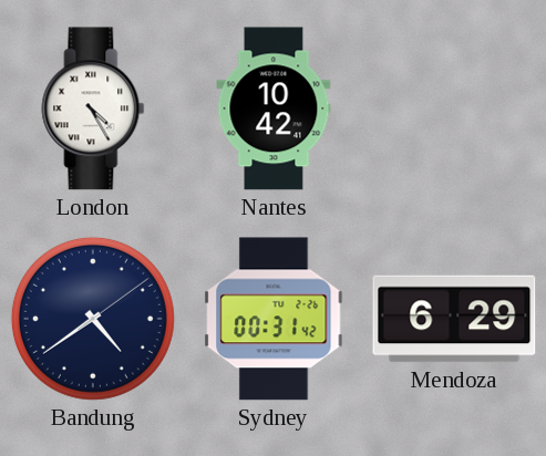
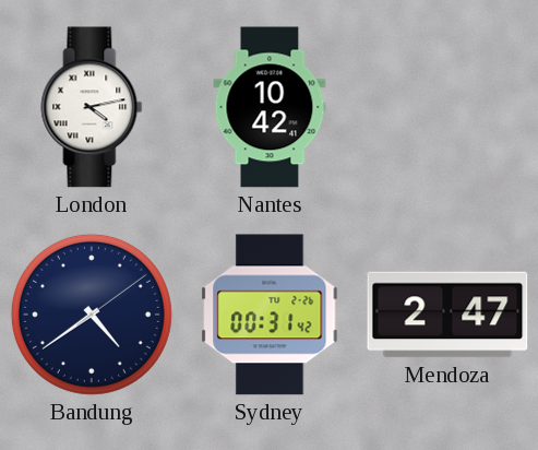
London: 4:25 -> 4:13 (92, 107)
Mendoza: 6:29 -> 2:47 (447, 315)
